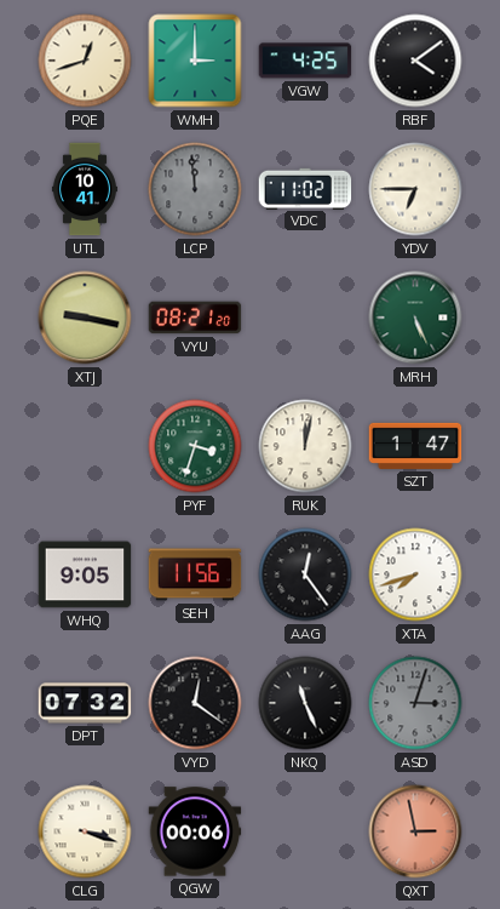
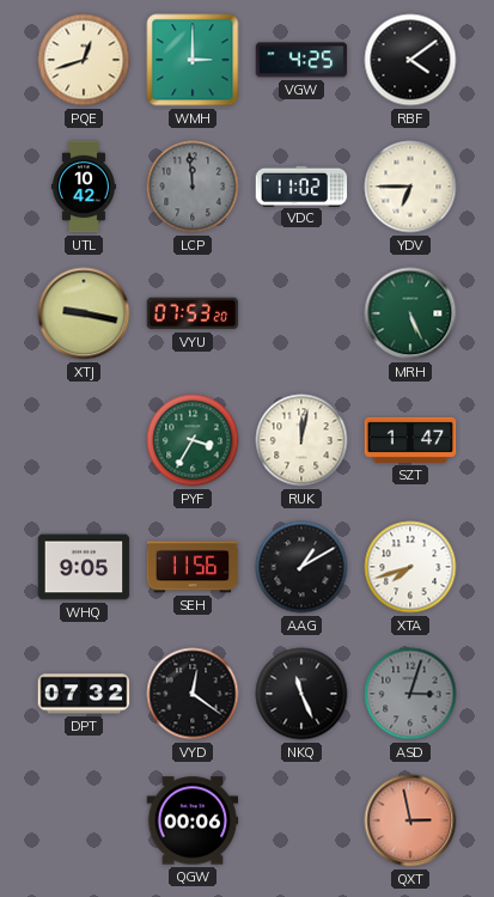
UTL: 10:41 -> 10:42 (84, 187)
VYU: 08:21 -> 07:53 (193, 313)
PYF: 3:33 -> 3:35 (193, 440)
AAG: 12:24 -> 1:10 (301, 567)
CLG: 3:18 -> none (85, 831)
